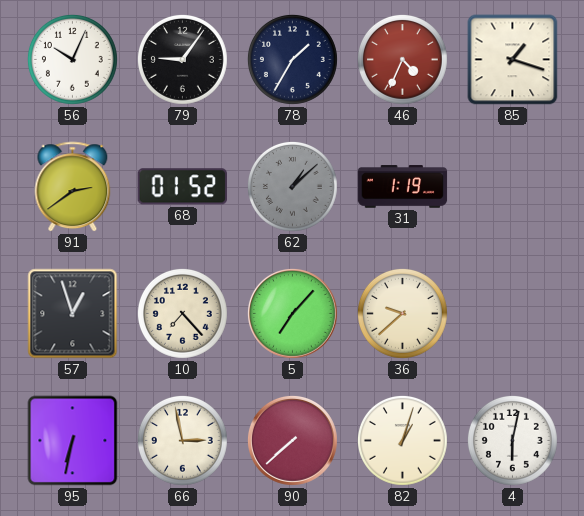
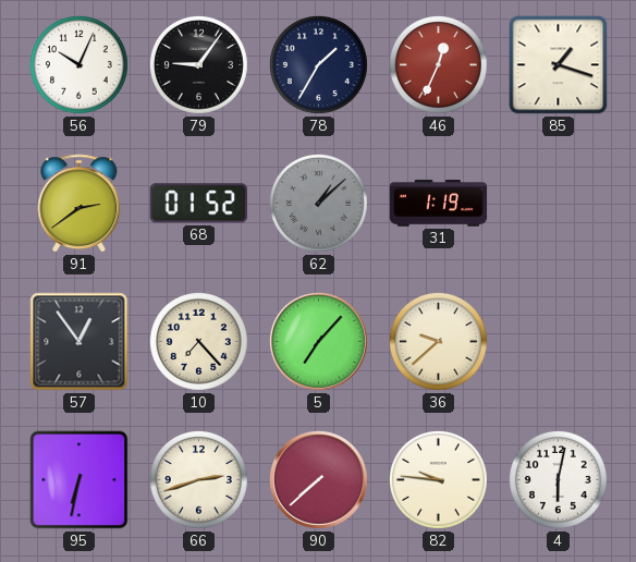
46: 4:34 -> 12:34 (438, 64)
57: 12:57 -> 12:54 (79, 342)
66: 2:58 -> 2:42 (198, 479)
82: 1:03 -> 9:46 (438, 479)
